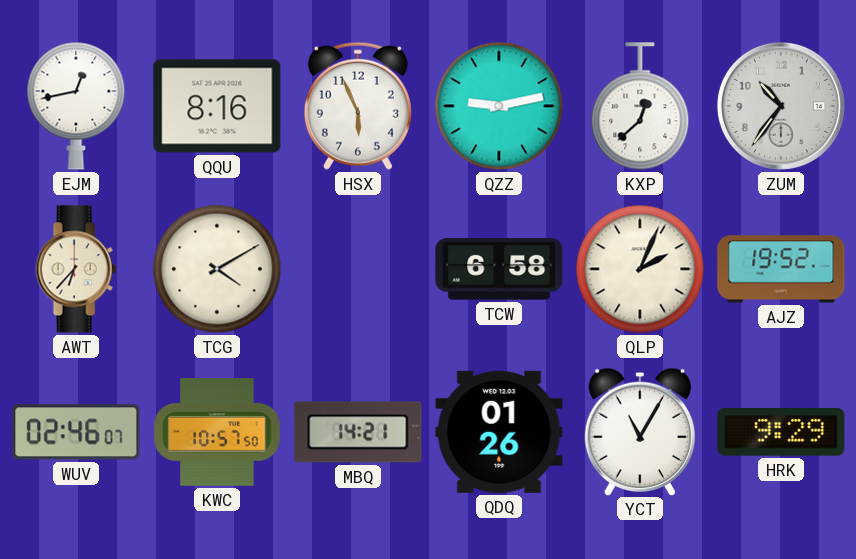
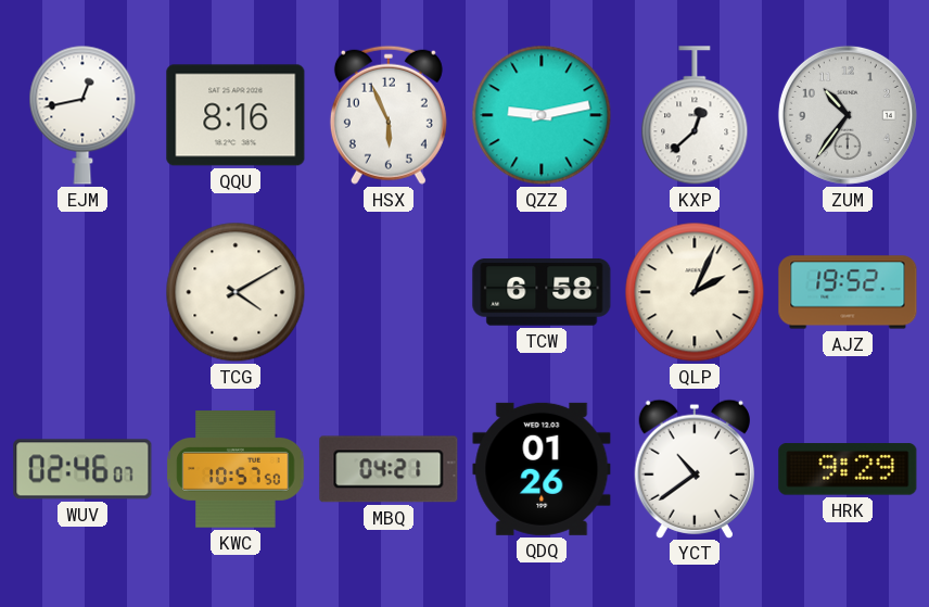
AWT: 6:37 -> none (76, 269)
MBQ: 14:21 -> 04:21 (389, 469)
YCT: 11:05 -> 10:39 (693, 468)
